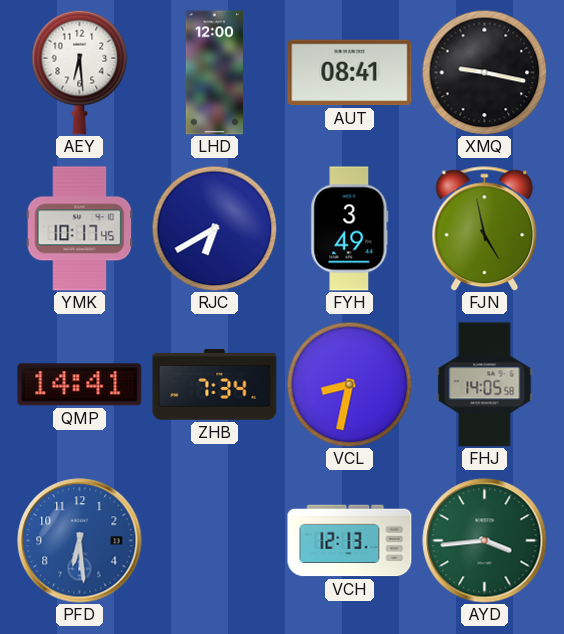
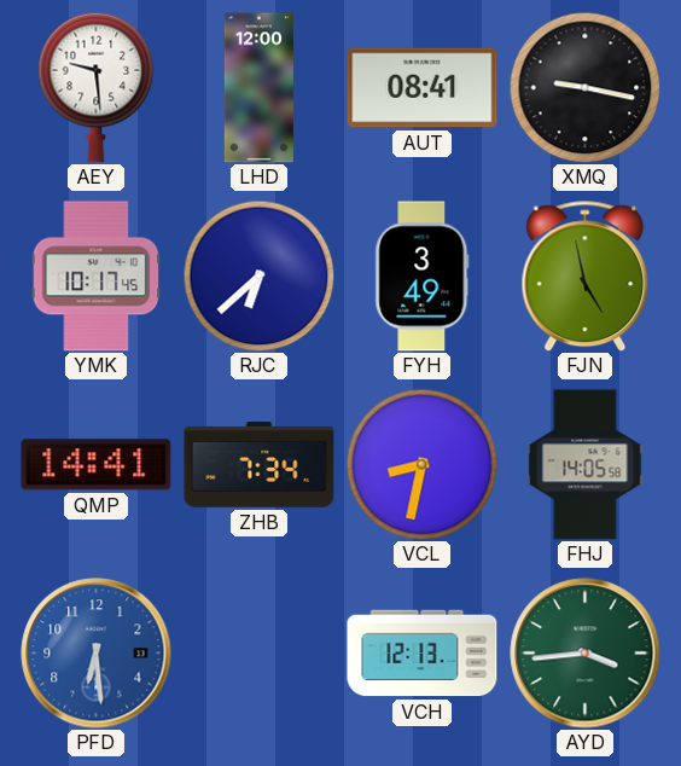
AEY: 6:29 -> 9:29 (97, 87)
RJC: 6:40 -> 6:38 (258, 275)
